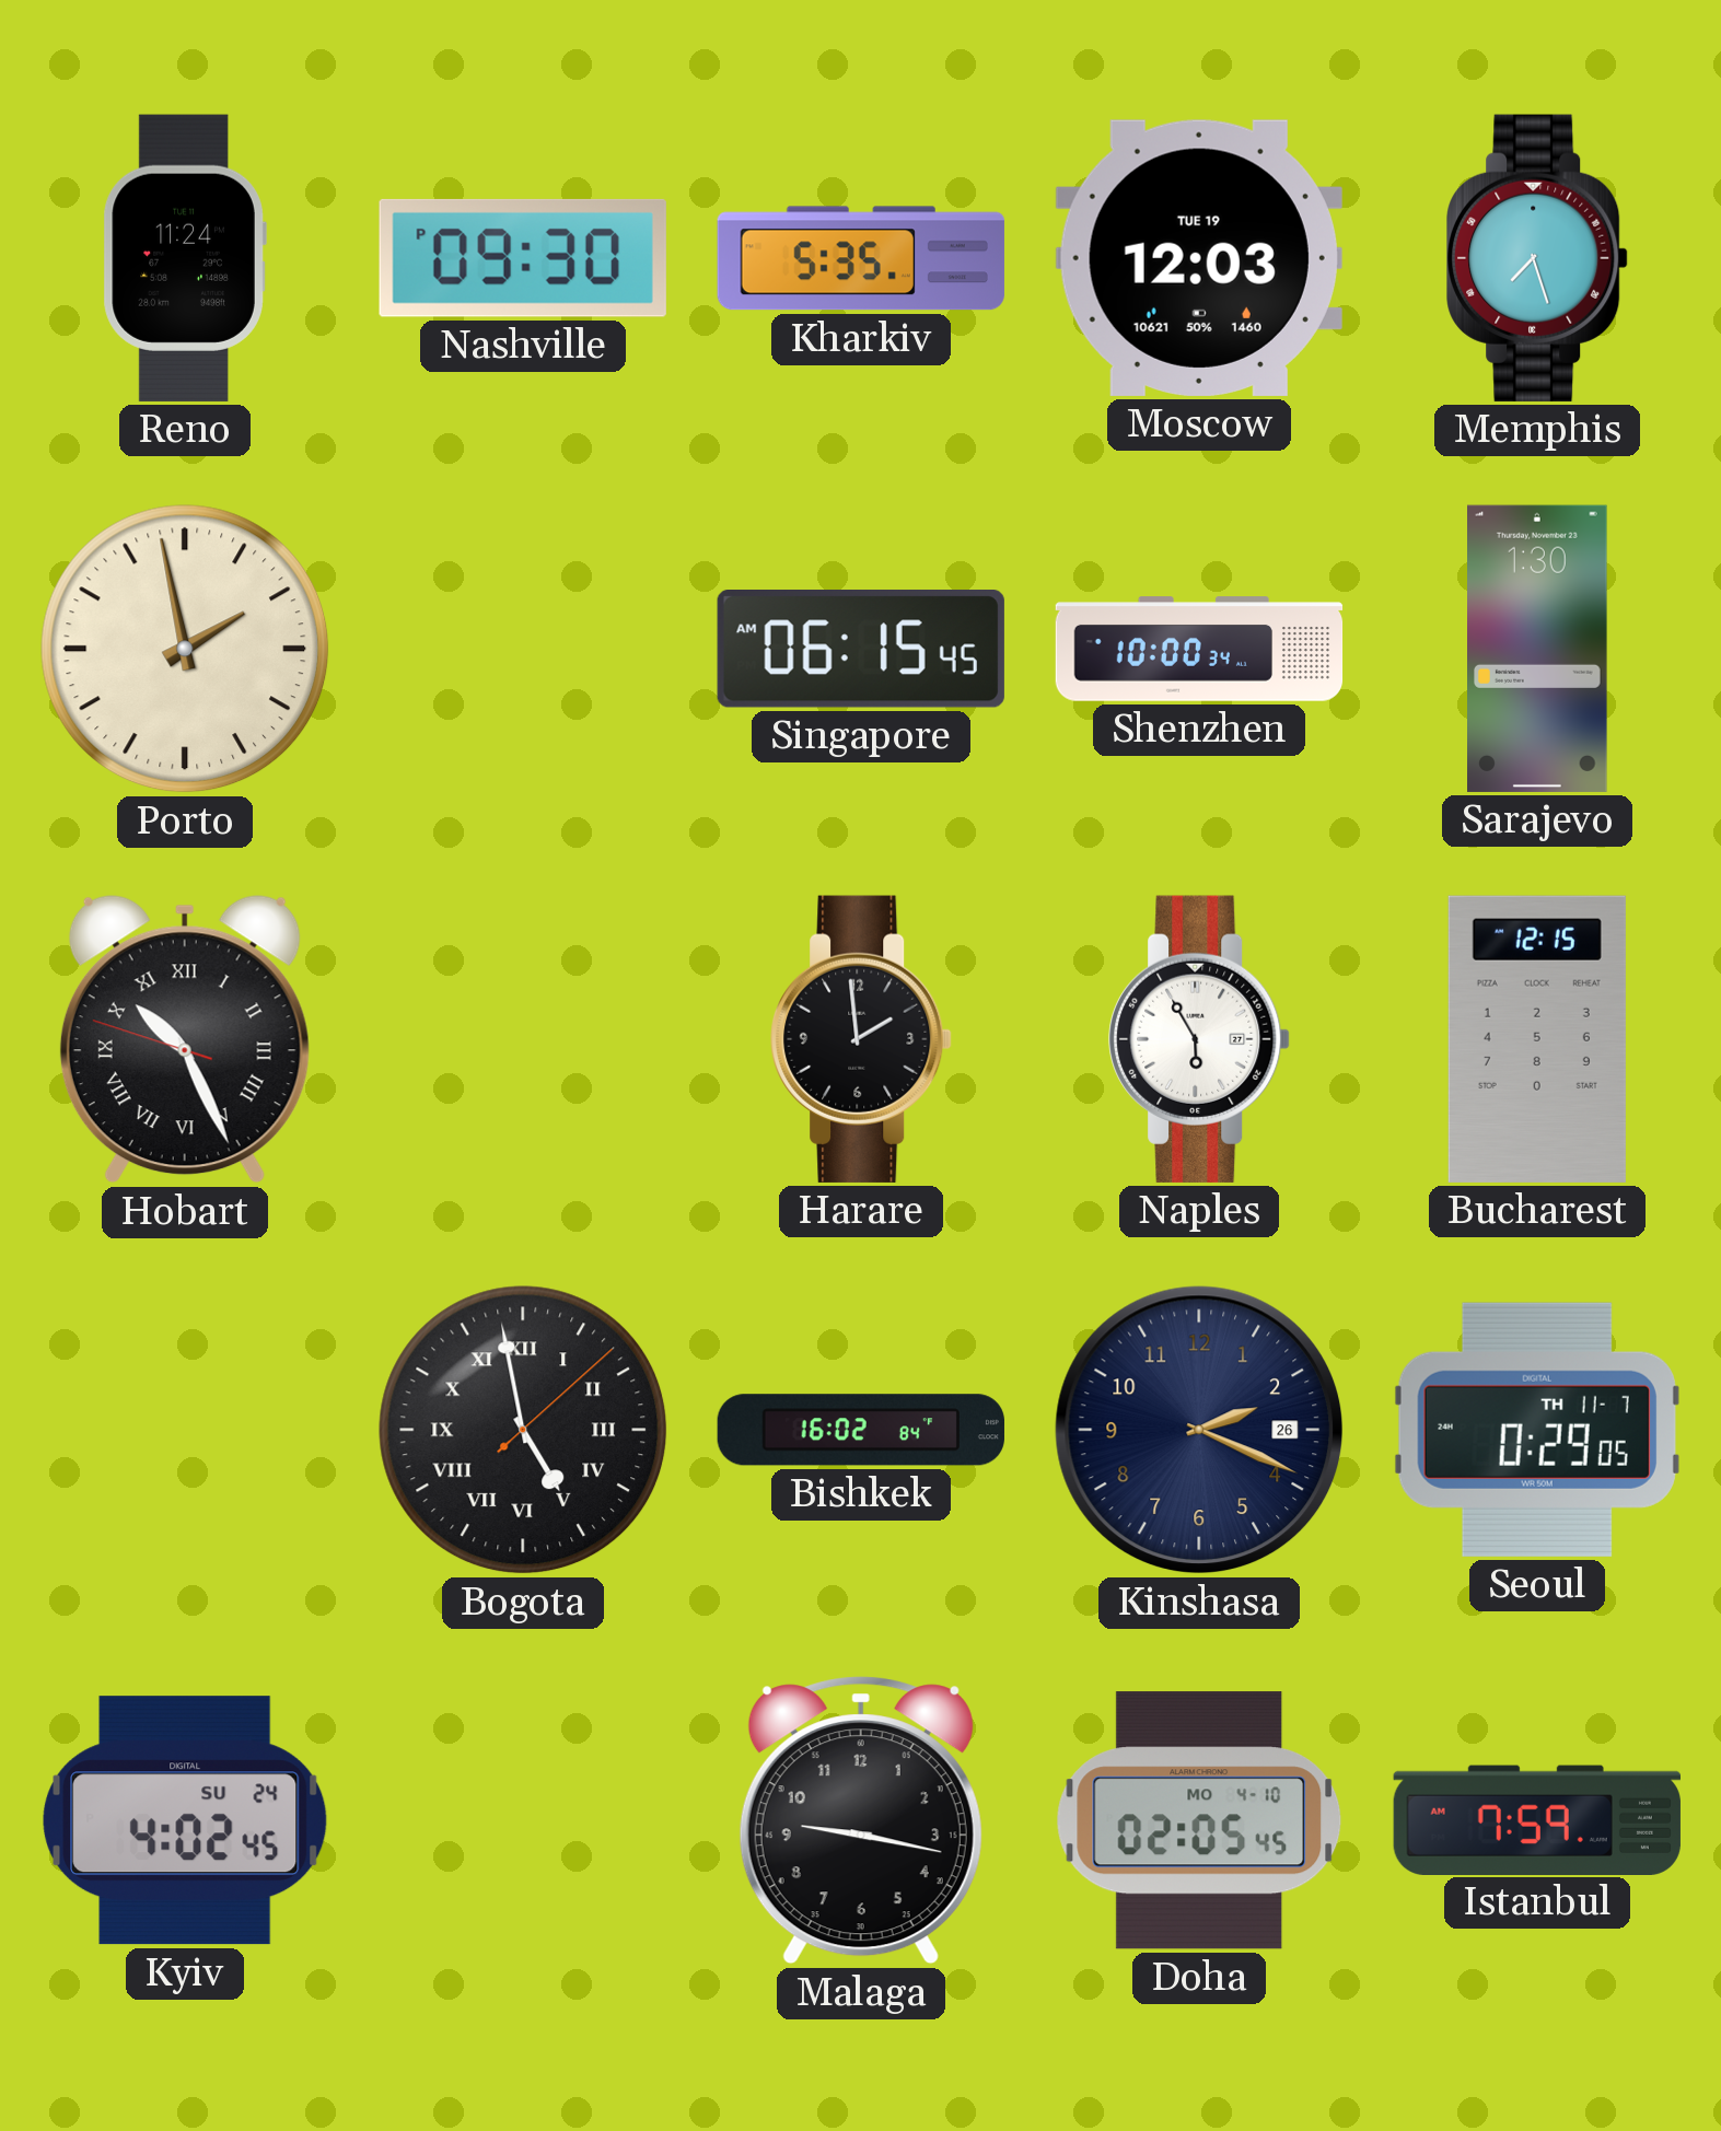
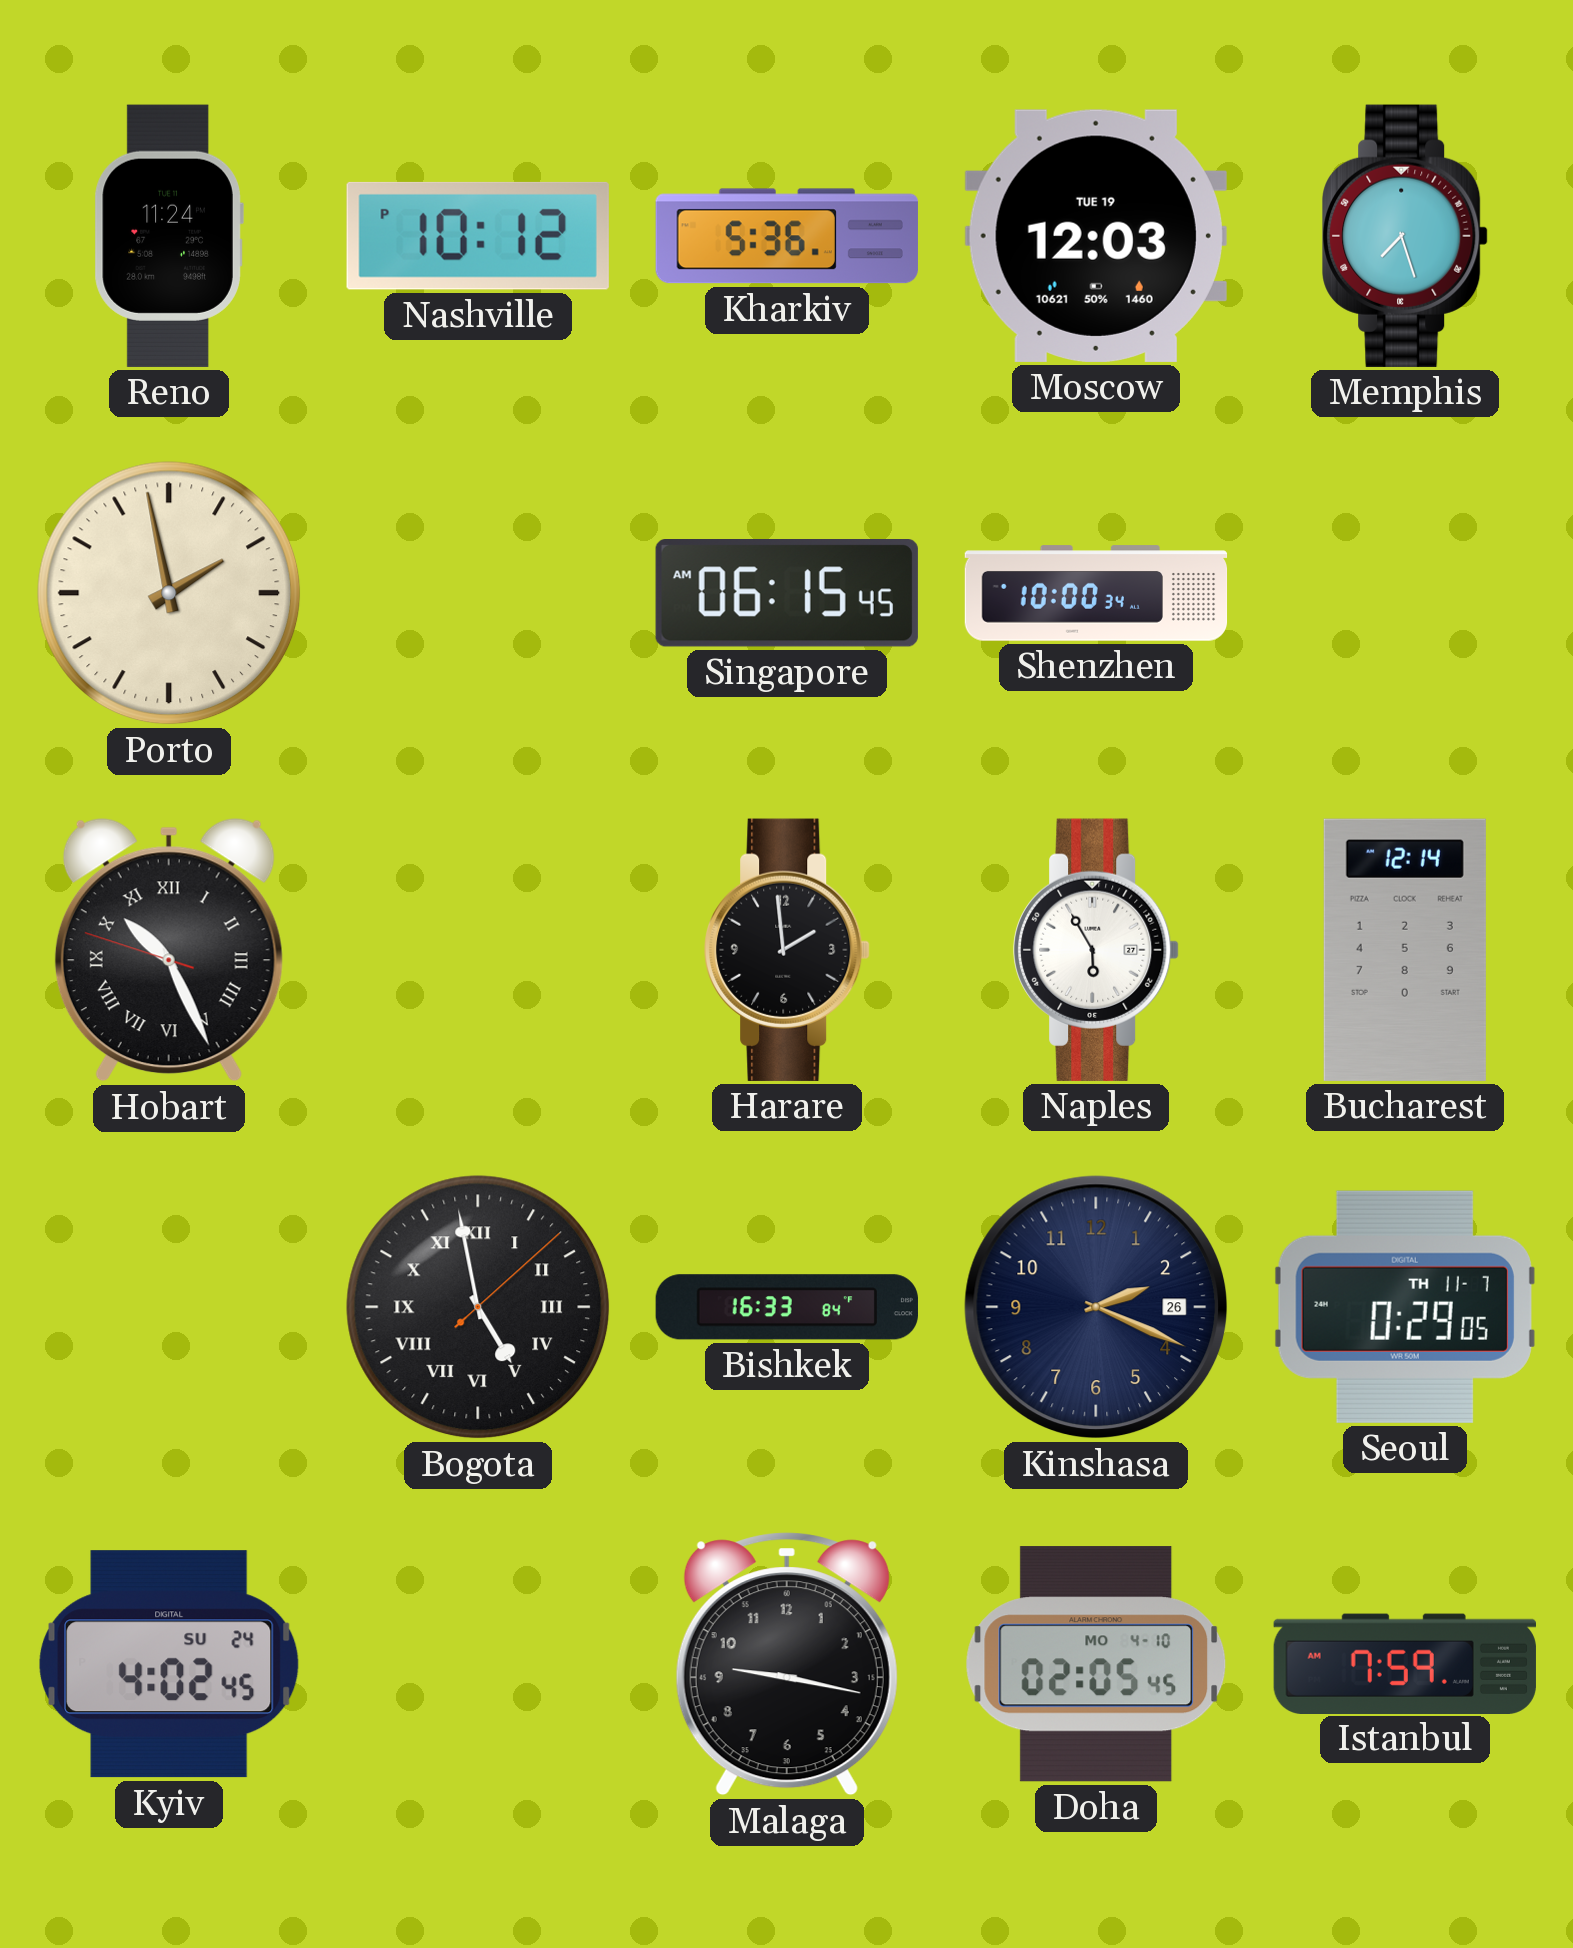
Nashville: 09:30 -> 10:12 (478, 236)
Kharkiv: 5:35 -> 5:36 (787, 236)
Sarajevo: 1:30 -> none (1538, 649)
Bucharest: 12:15 -> 12:14 (1405, 950)
Bishkek: 16:02 -> 16:33 (787, 1307)
